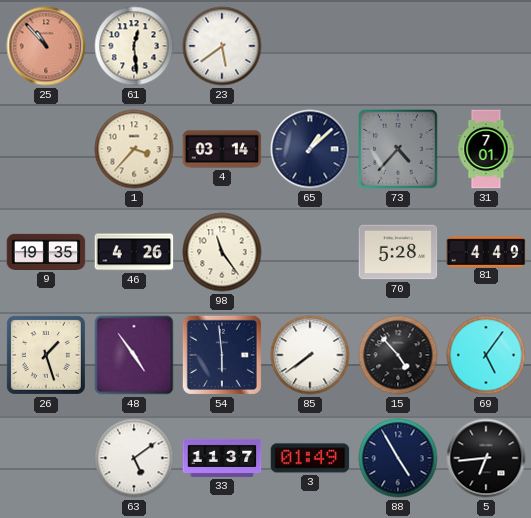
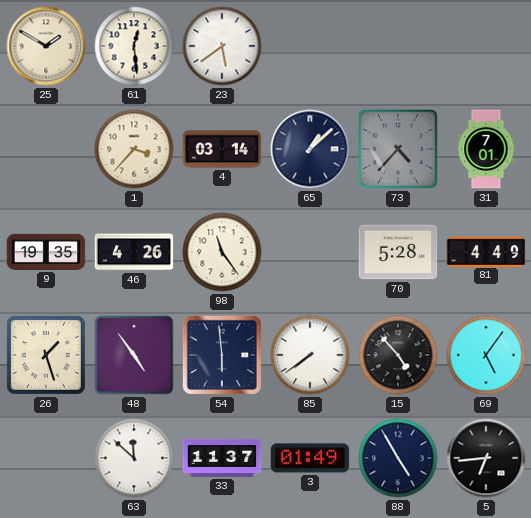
25: 10:53 -> 1:50 (46, 46)
25 dial: salmon -> cream (46, 46)
63: 5:09 -> 11:52 (134, 458)
